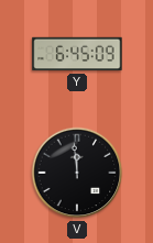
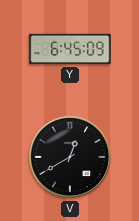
V: 11:59 -> 12:40 (70, 157)
